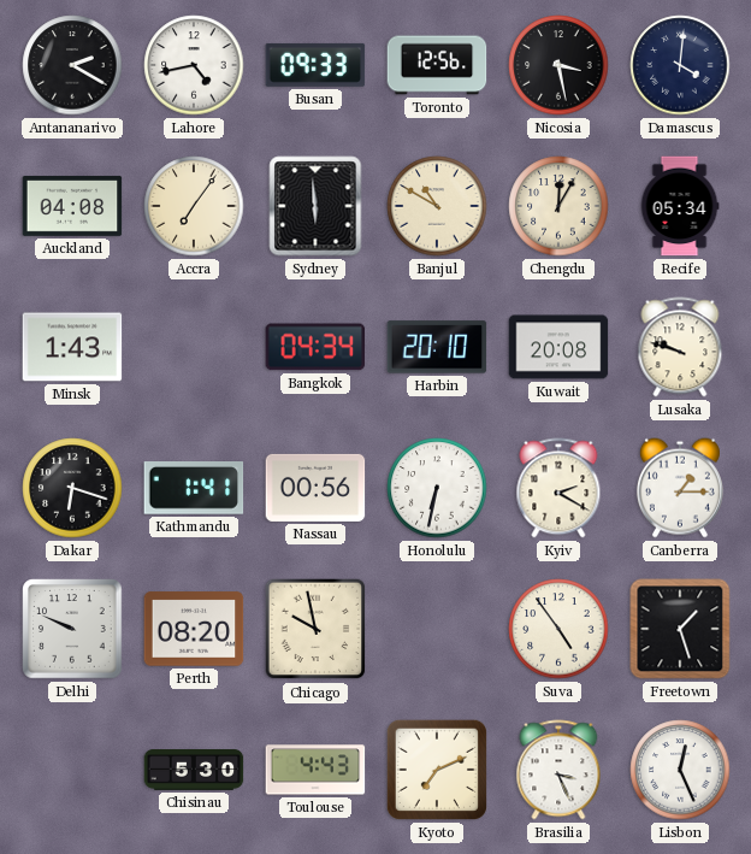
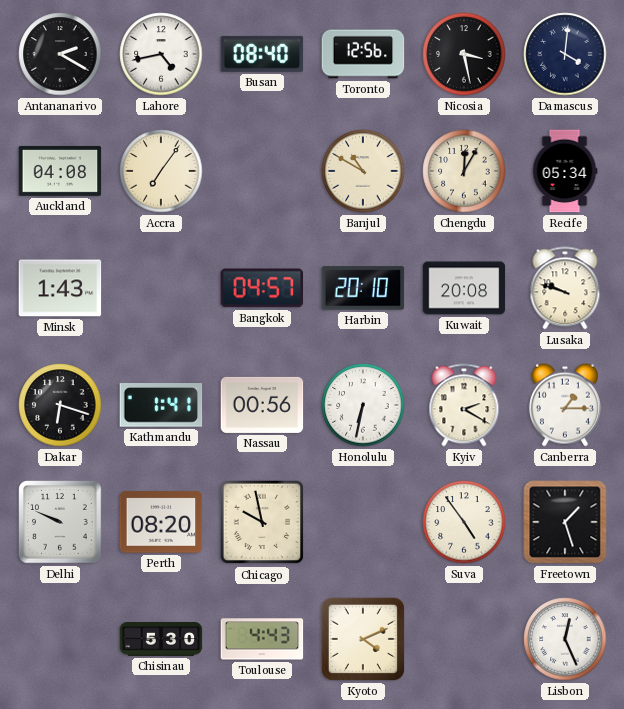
Busan: 09:33 -> 08:40 (262, 54)
Sydney: 5:59 -> none (315, 206)
Bangkok: 04:34 -> 04:57 (262, 288)
Kyoto: 7:11 -> 4:11 (363, 639)
Brasilia: 3:26 -> none (558, 770)
